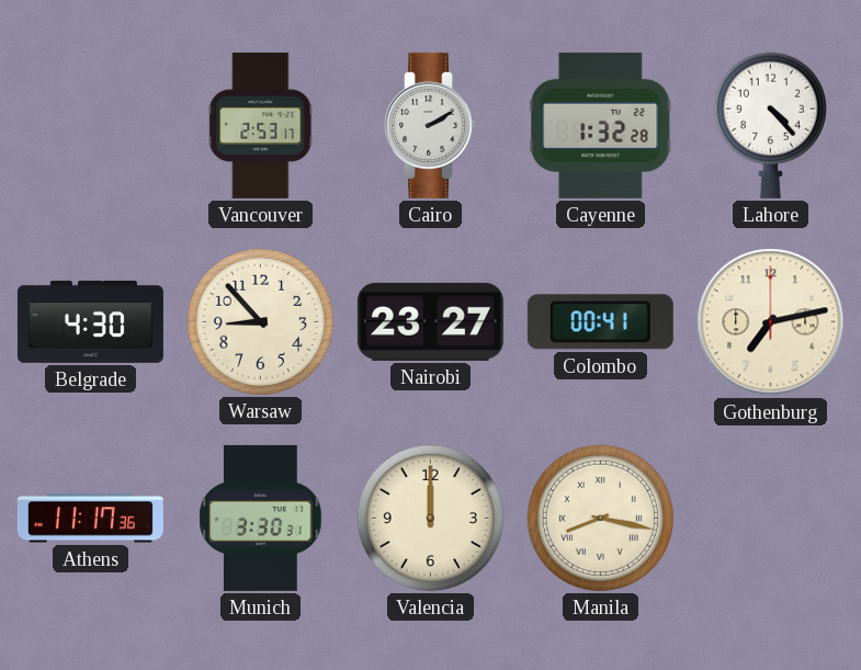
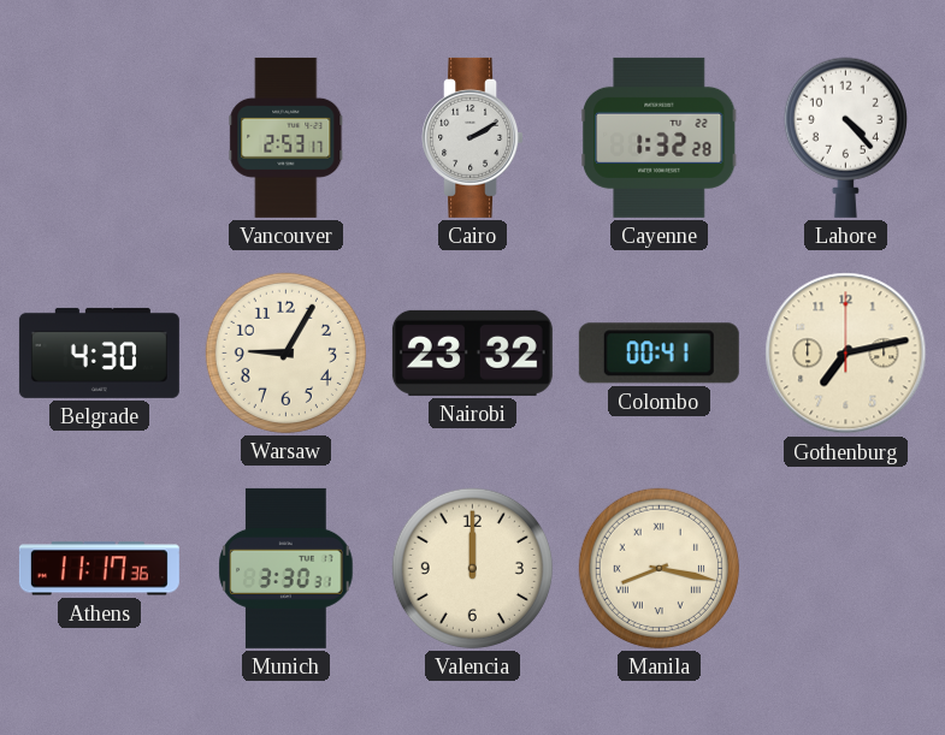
Warsaw: 8:53 -> 9:05 (285, 352)
Nairobi: 23:27 -> 23:32 (472, 352)
